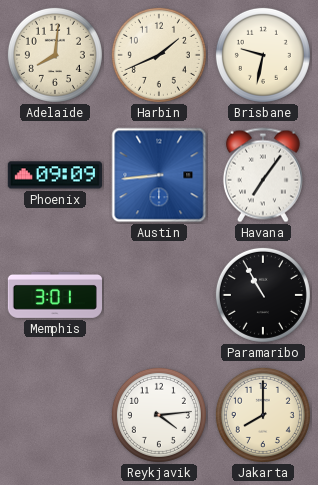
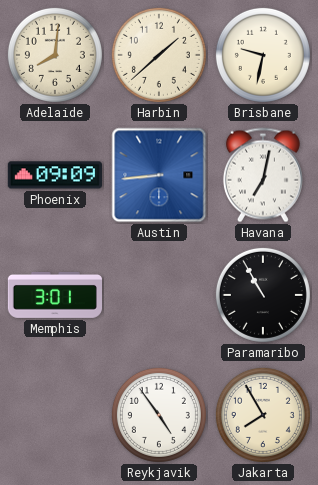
Harbin: 1:41 -> 1:38 (159, 55)
Havana: 7:06 -> 7:02 (263, 175)
Reykjavik: 4:14 -> 4:54 (159, 415)
Jakarta: 8:00 -> 7:55 (263, 415)
